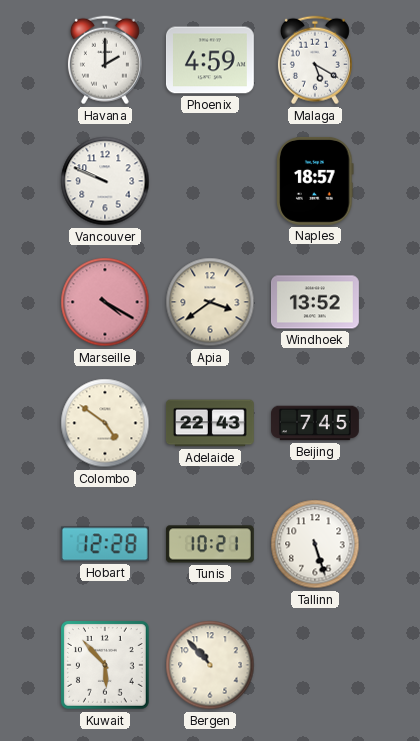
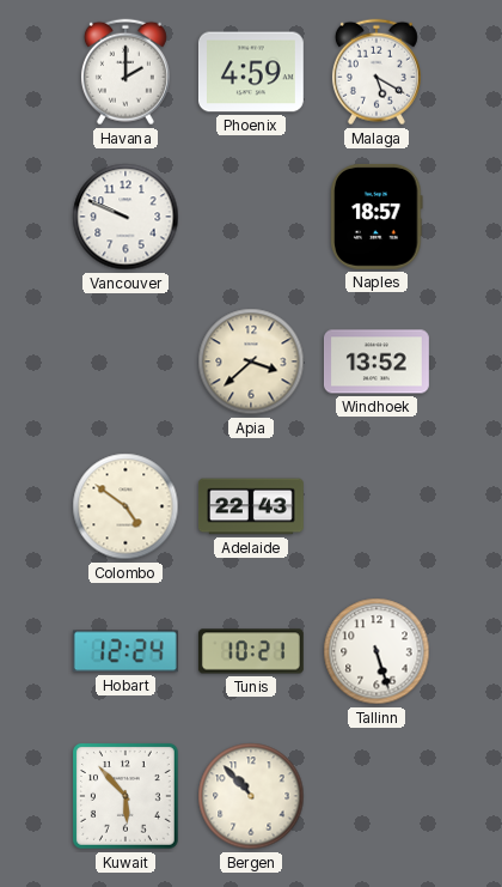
Marseille: 4:20 -> none (105, 302)
Apia: 3:39 -> 3:38 (251, 362)
Beijing: 7:45 -> none (316, 423)
Hobart: 12:28 -> 12:24 (125, 651)
